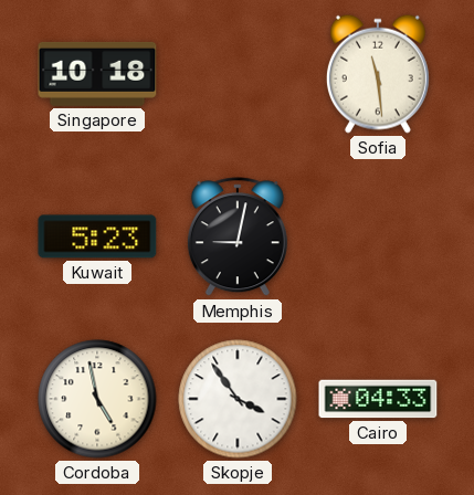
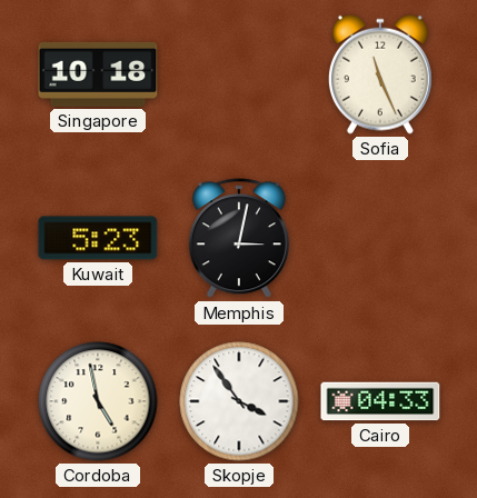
Sofia: 11:29 -> 11:26 (380, 74)
Memphis: 9:02 -> 3:02 (239, 239)
